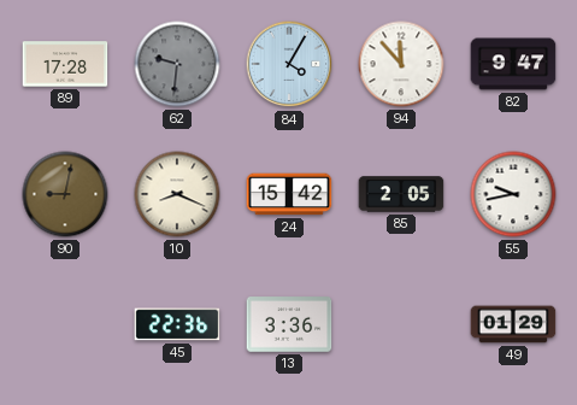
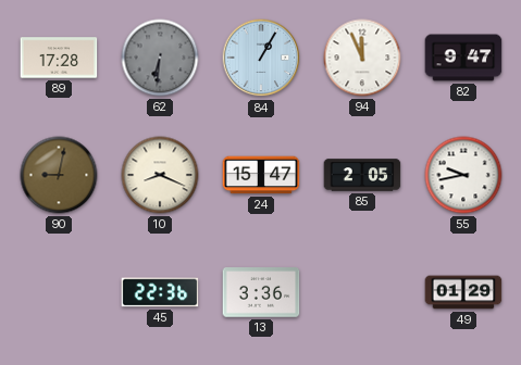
62: 9:31 -> 6:31 (160, 58)
84: 4:05 -> 1:05 (261, 58)
94: 11:53 -> 11:56 (362, 58)
24: 15:42 -> 15:47 (261, 175)
